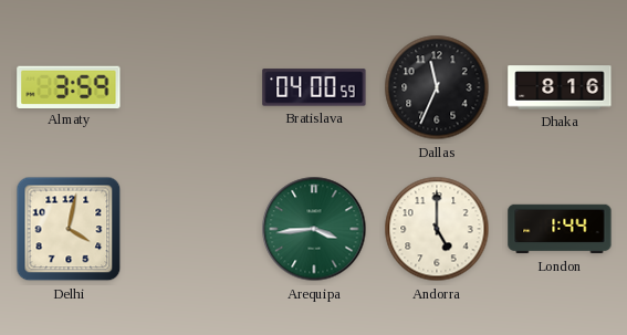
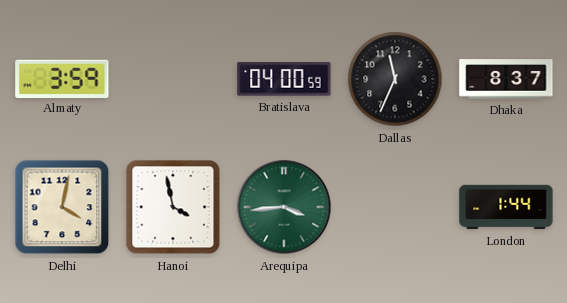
Dhaka: 8:16 -> 8:37 (506, 79)
Hanoi: none -> 3:58 (173, 207)
Andorra: 5:00 -> none (437, 229)
